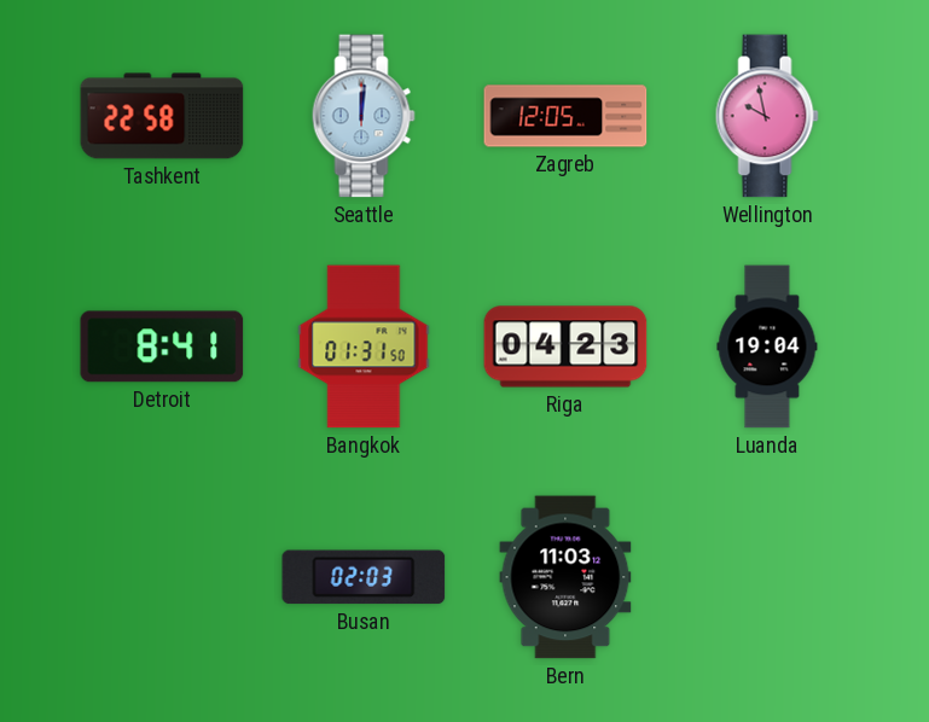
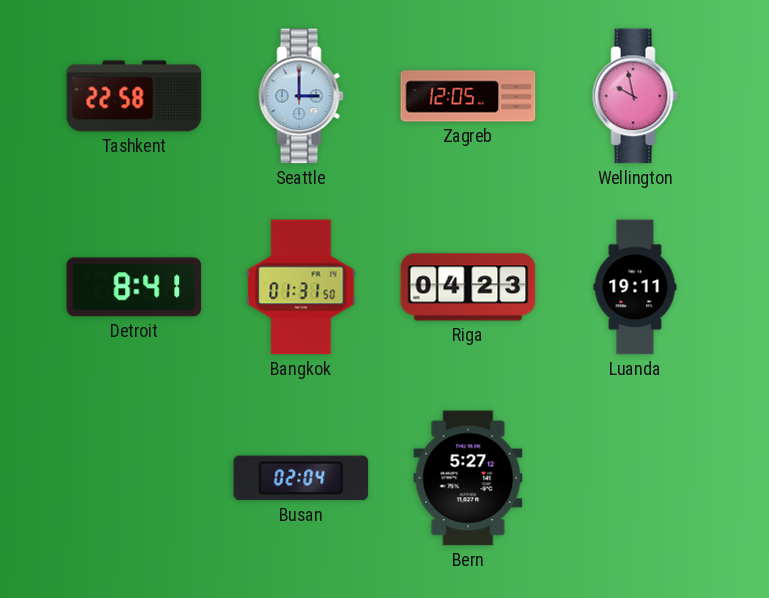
Seattle: 12:01 -> 3:00 (301, 96)
Luanda: 19:04 -> 19:11 (635, 287)
Busan: 02:03 -> 02:04 (301, 478)
Bern: 11:03 -> 5:27 (468, 478)
